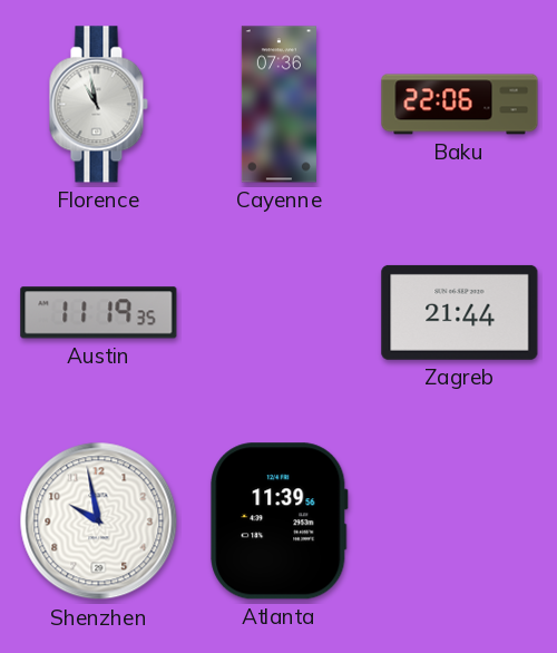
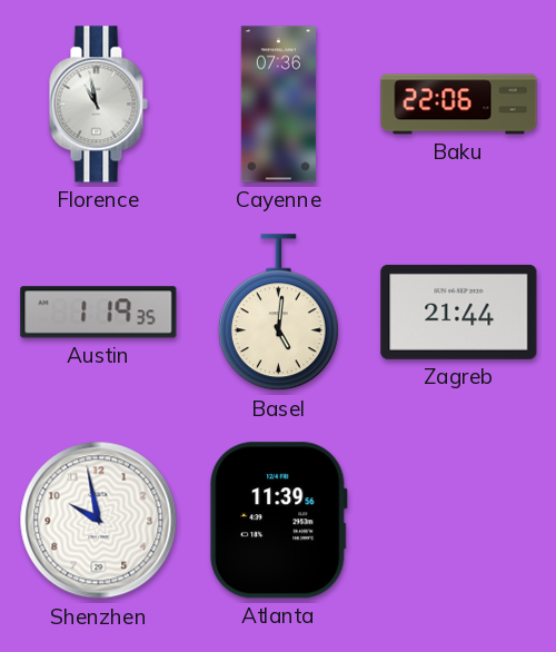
Austin: 11:19 -> 1:19 (99, 313)
Basel: none -> 5:01 (278, 313)
